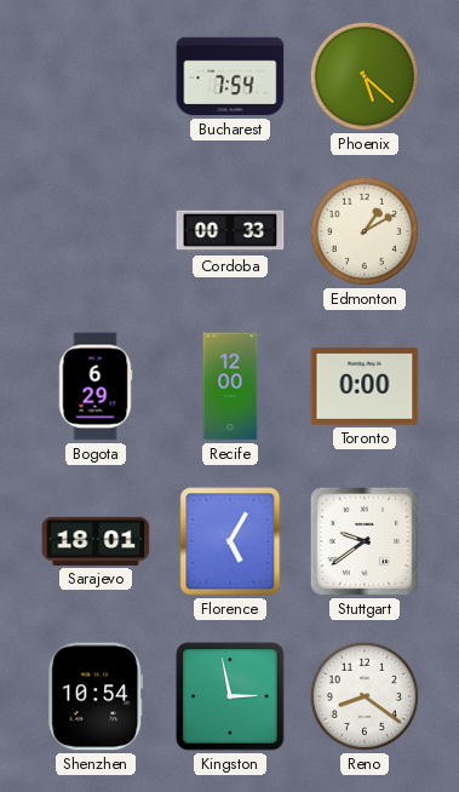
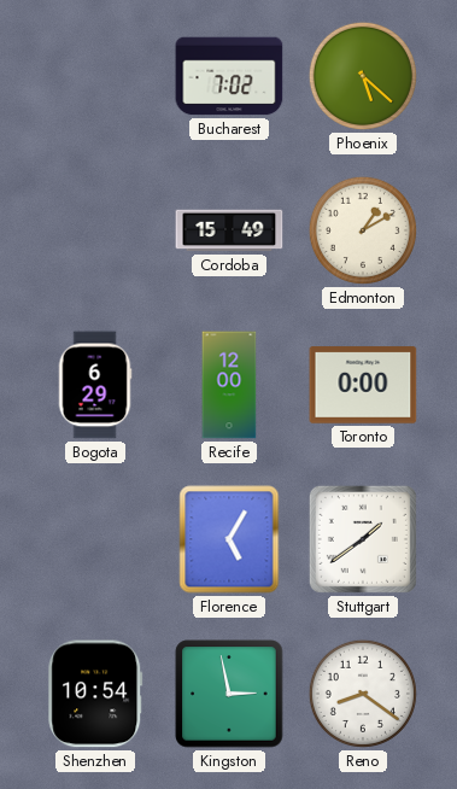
Bucharest: 7:54 -> 7:02 (229, 76)
Cordoba: 00:33 -> 15:49 (229, 230)
Sarajevo: 18:01 -> none (96, 541)
Stuttgart: 9:39 -> 1:39 (363, 539)
